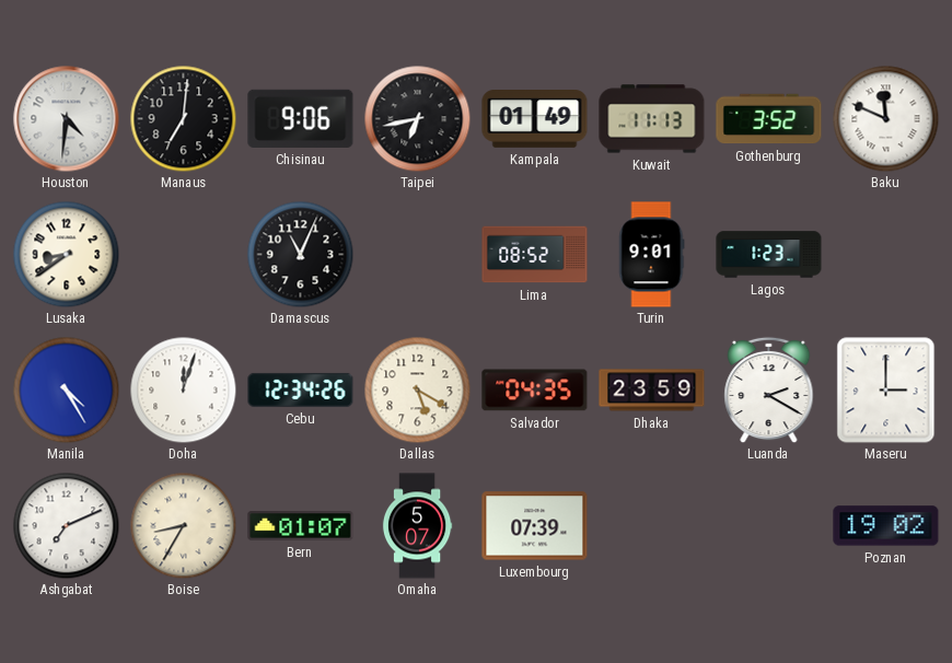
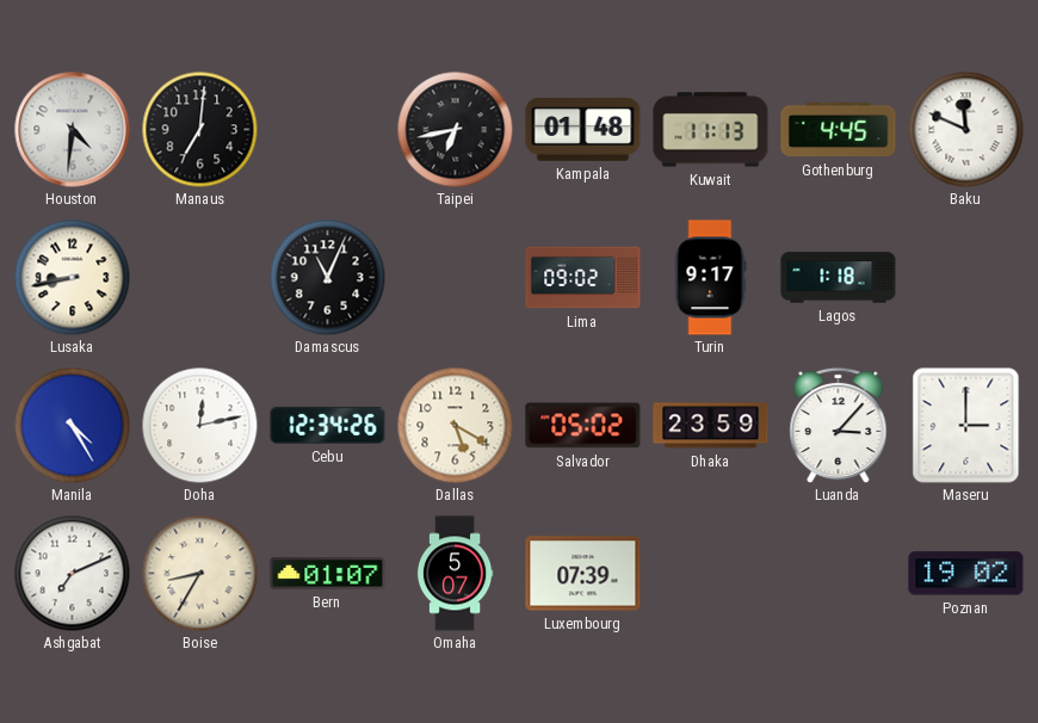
Chisinau: 9:06 -> none (301, 118)
Kampala: 01:49 -> 01:48 (583, 130)
Gothenburg: 3:52 -> 4:45 (839, 130)
Lusaka: 8:39 -> 8:43 (72, 277)
Lima: 08:52 -> 09:02 (583, 278)
Turin: 9:01 -> 9:17 (711, 278)
Lagos: 1:23 -> 1:18 (839, 278)
Doha: 12:03 -> 12:13 (199, 425)
Salvador: 04:35 -> 05:02 (583, 426)
Luanda: 2:20 -> 3:07 (839, 425)
